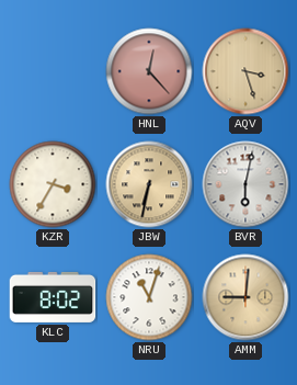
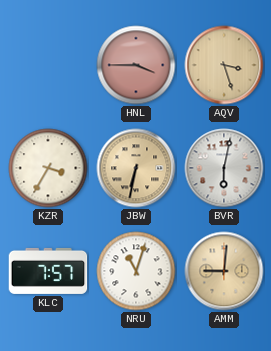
HNL: 12:23 -> 3:45 (136, 65)
KLC: 8:02 -> 7:57 (48, 271)
